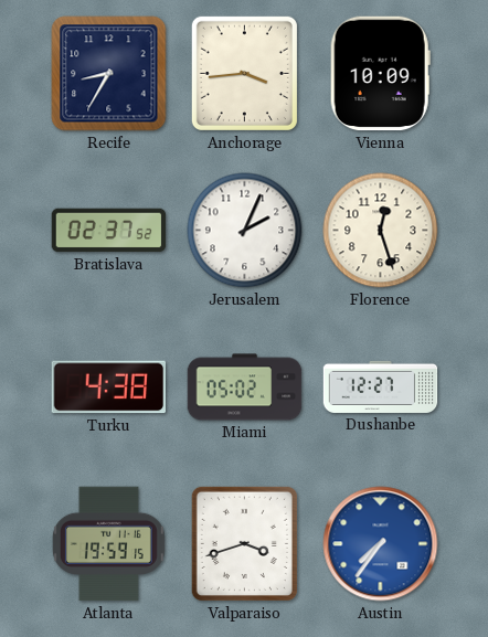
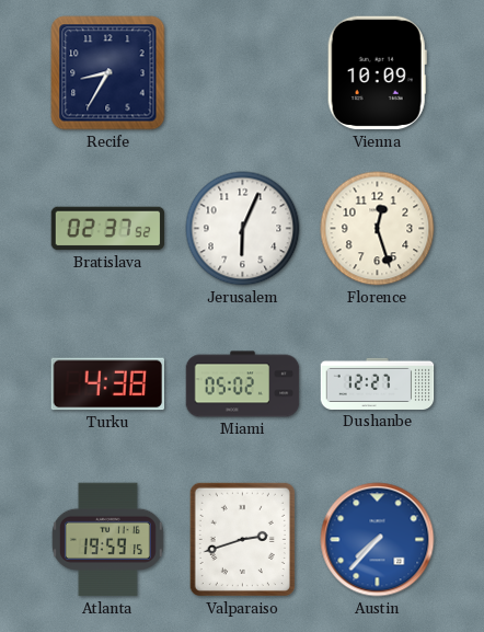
Anchorage: 3:44 -> none (244, 73)
Jerusalem: 2:04 -> 6:04 (243, 229)
Valparaiso: 3:42 -> 2:42 (242, 539)
Austin: 7:36 -> 7:37 (378, 540)
